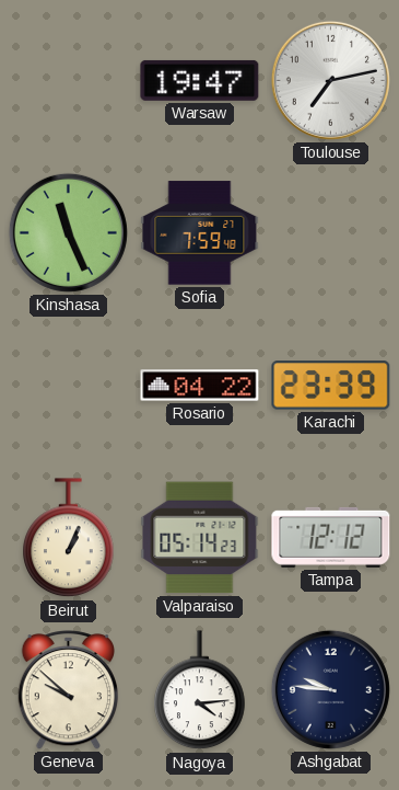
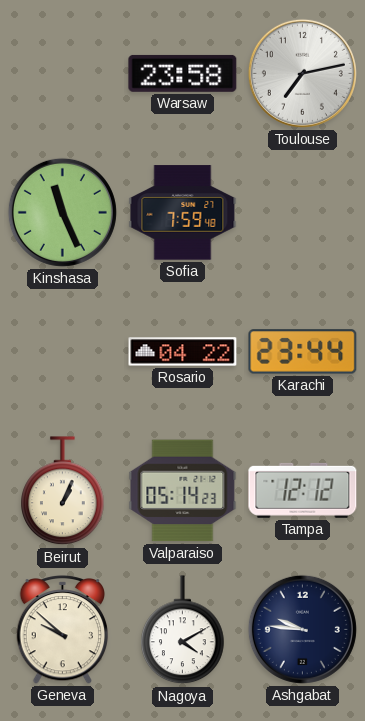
Warsaw: 19:47 -> 23:58 (183, 73)
Karachi: 23:39 -> 23:44 (303, 352)
Nagoya: 4:14 -> 4:10 (183, 630)
